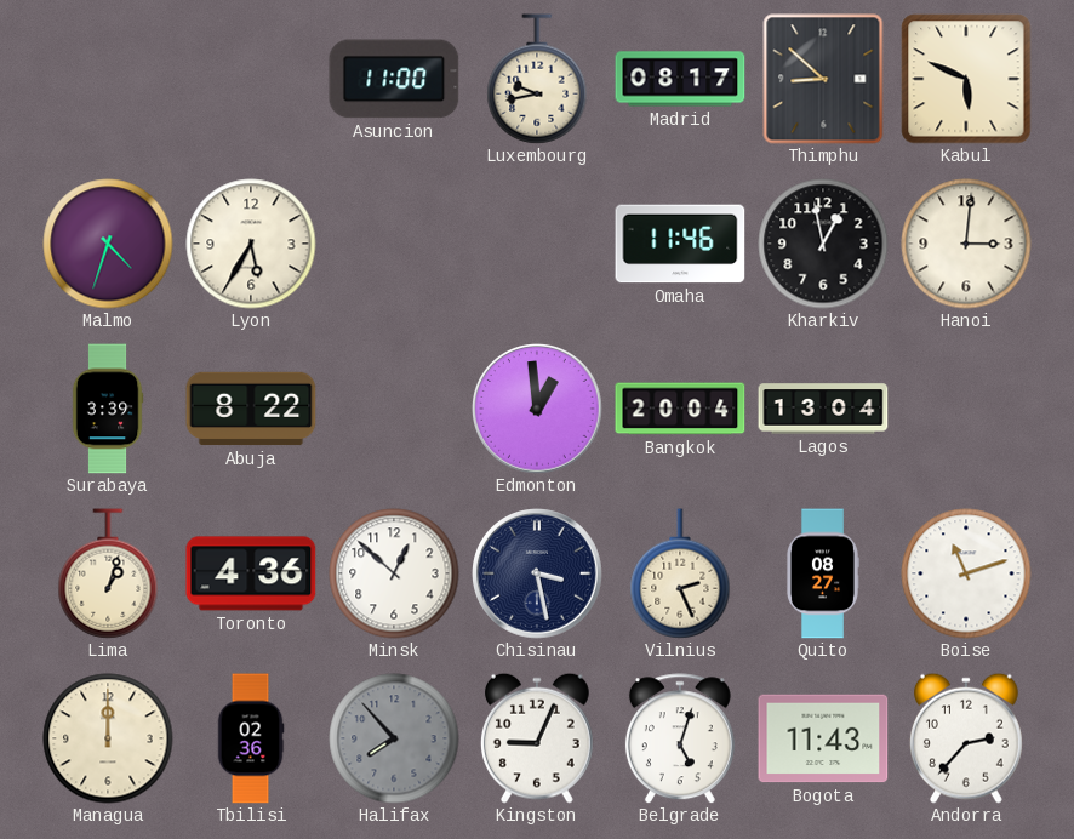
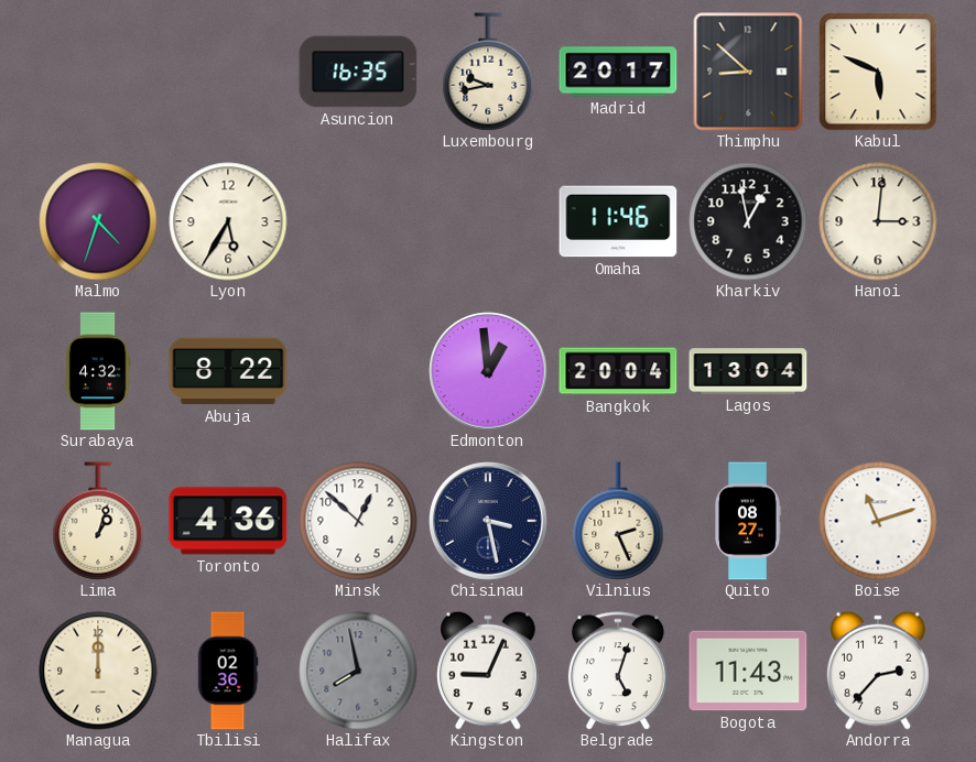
Asuncion: 11:00 -> 16:35 (358, 72)
Madrid: 08:17 -> 20:17 (618, 72)
Surabaya: 3:39 -> 4:32 (98, 371)
Halifax: 7:53 -> 7:58 (358, 671)
